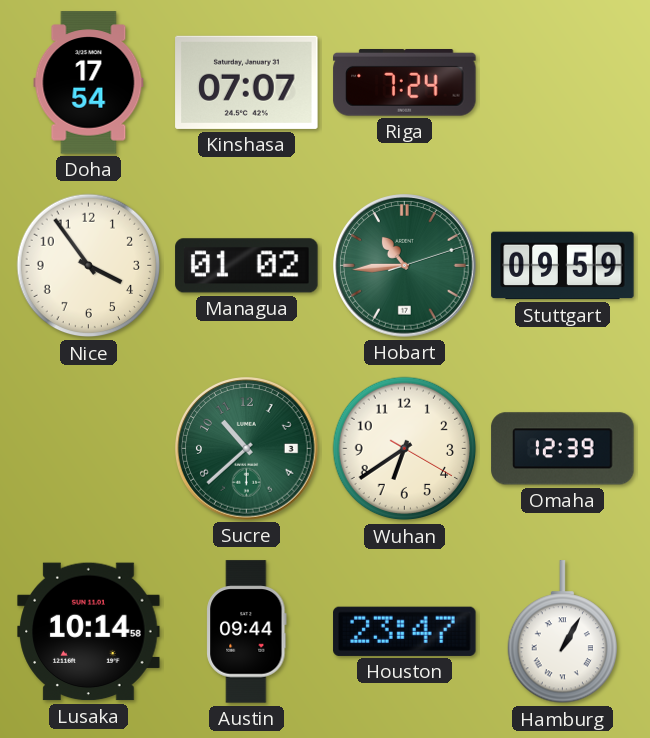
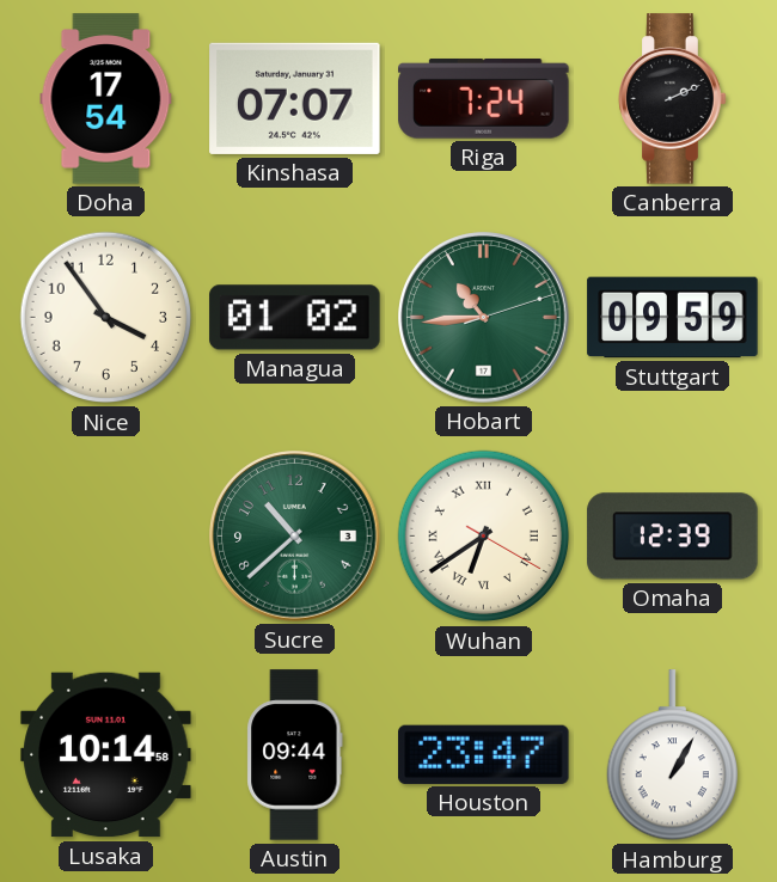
Canberra: none -> 2:11 (673, 99)
Wuhan numerals: Arabic -> Roman (484, 537)
